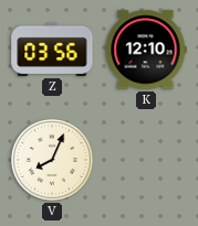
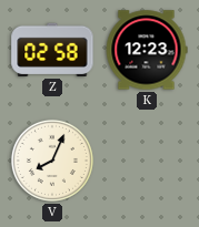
Z: 03:56 -> 02:58 (52, 50)
K: 12:10 -> 12:23 (147, 50)
